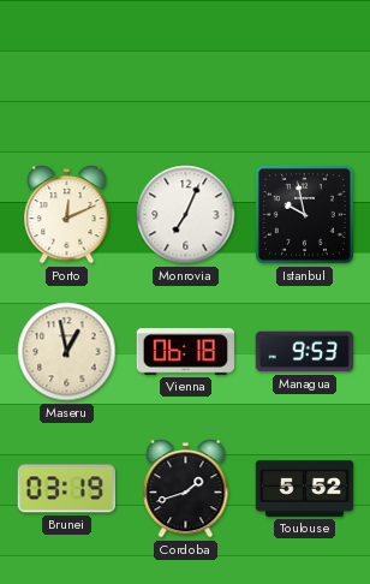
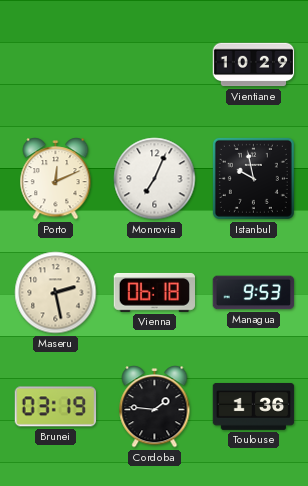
Vientiane: none -> 10:29 (254, 65)
Maseru: 12:58 -> 2:28 (56, 293)
Cordoba: 1:42 -> 1:46 (155, 407)
Toulouse: 5:52 -> 1:36 (254, 406)
